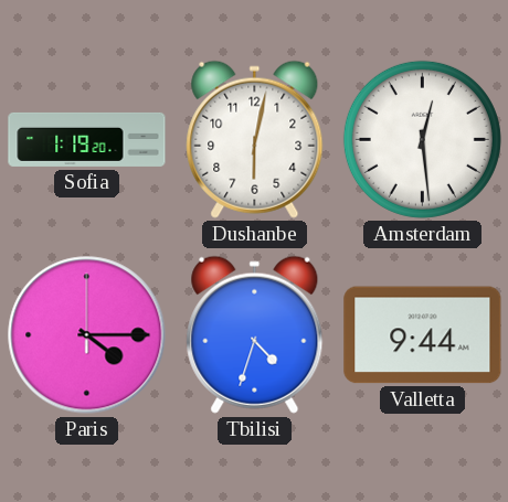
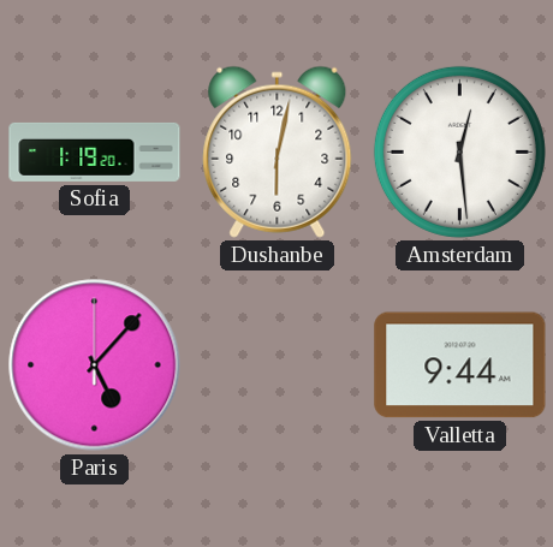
Paris: 4:15 -> 5:07 (95, 365)
Tbilisi: 4:33 -> none (255, 334)
